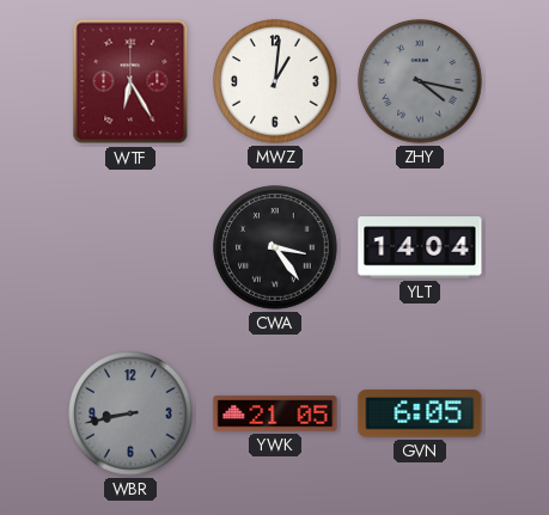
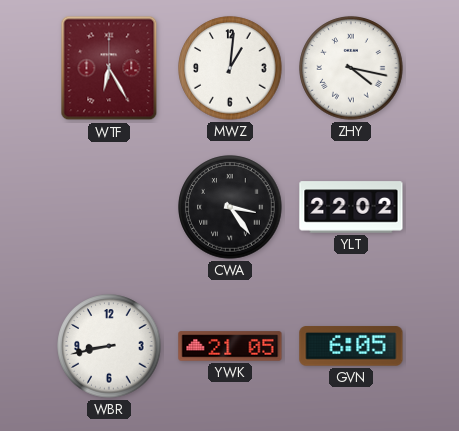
ZHY dial: grey -> white (351, 68)
YLT: 14:04 -> 22:02 (351, 207)
WBR dial: grey -> white (109, 346)
